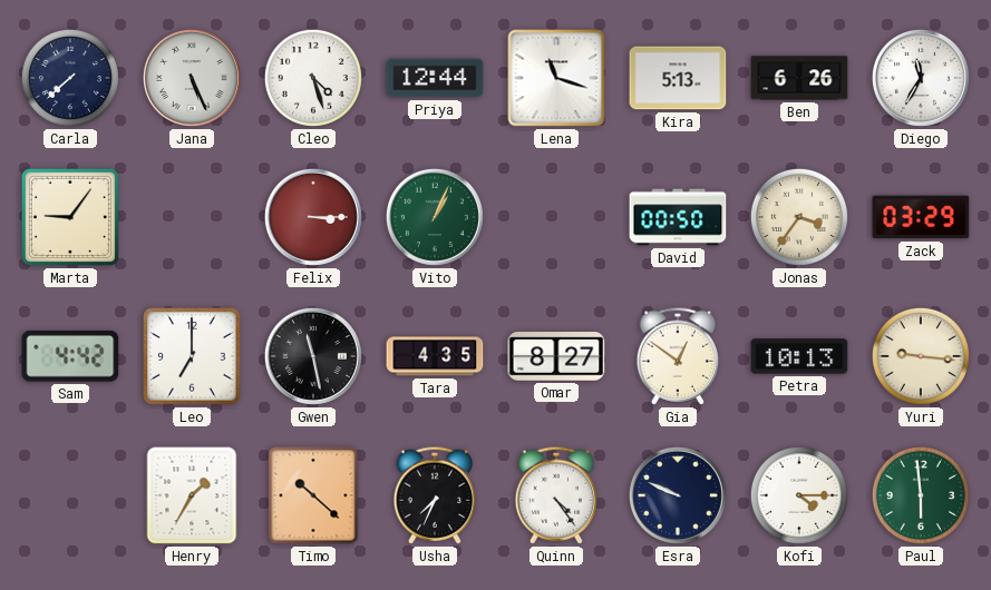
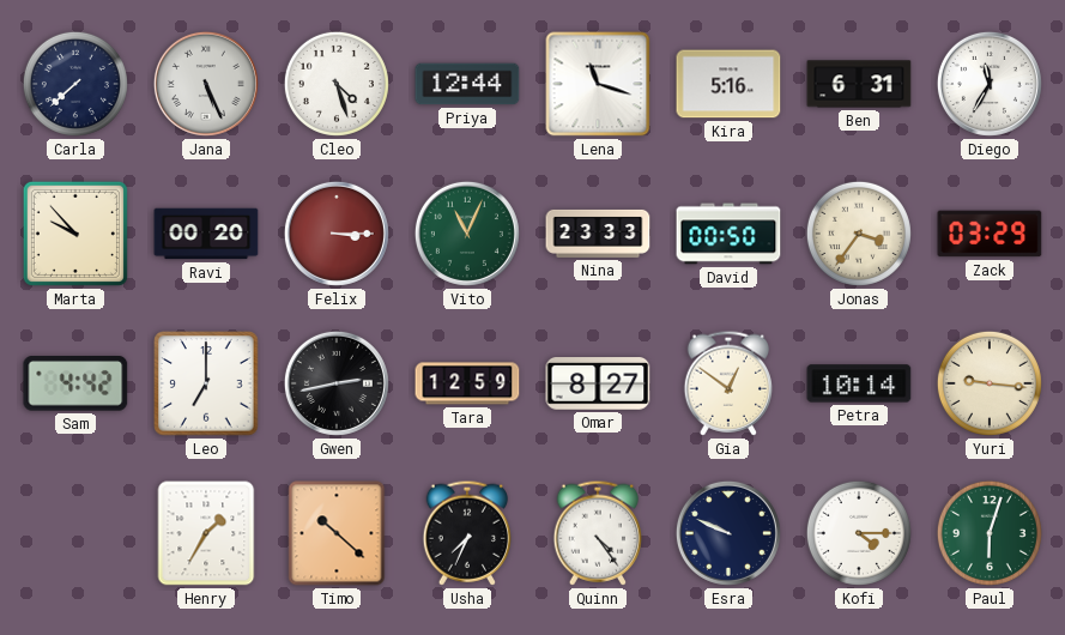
Kira: 5:13 -> 5:16 (728, 84)
Ben: 6:26 -> 6:31 (859, 84)
Marta: 9:06 -> 9:53 (75, 234)
Ravi: none -> 00:20 (206, 234)
Vito: 1:04 -> 11:04 (467, 234)
Nina: none -> 23:33 (598, 234)
Gwen: 11:28 -> 2:43 (337, 383)
Tara: 4:35 -> 12:59 (467, 383)
Petra: 10:13 -> 10:14 (859, 383)
Paul: 5:59 -> 6:03 (990, 533)
